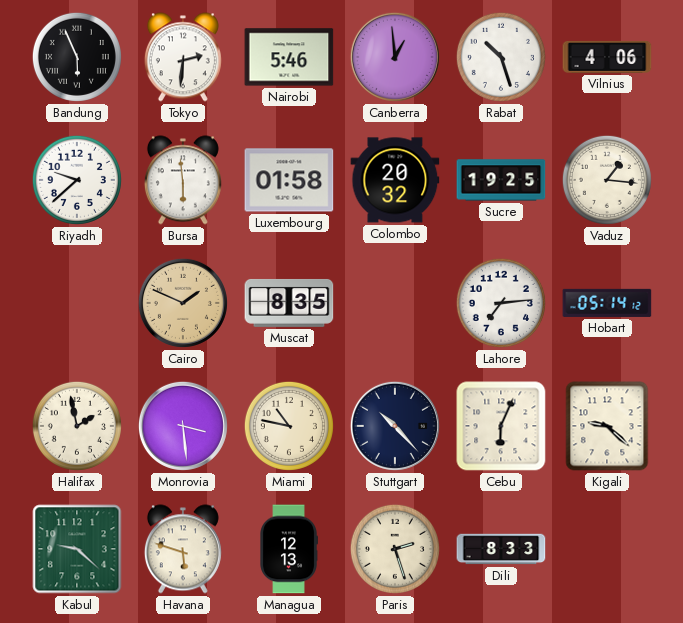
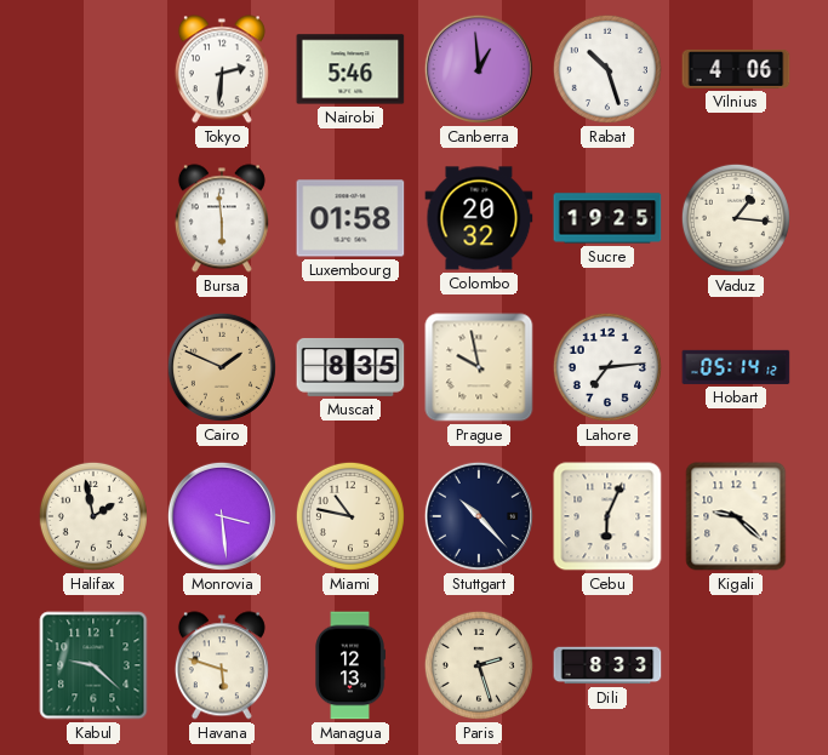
Bandung: 5:56 -> none (77, 57)
Riyadh: 9:38 -> none (77, 180)
Prague: none -> 9:58 (479, 367)
